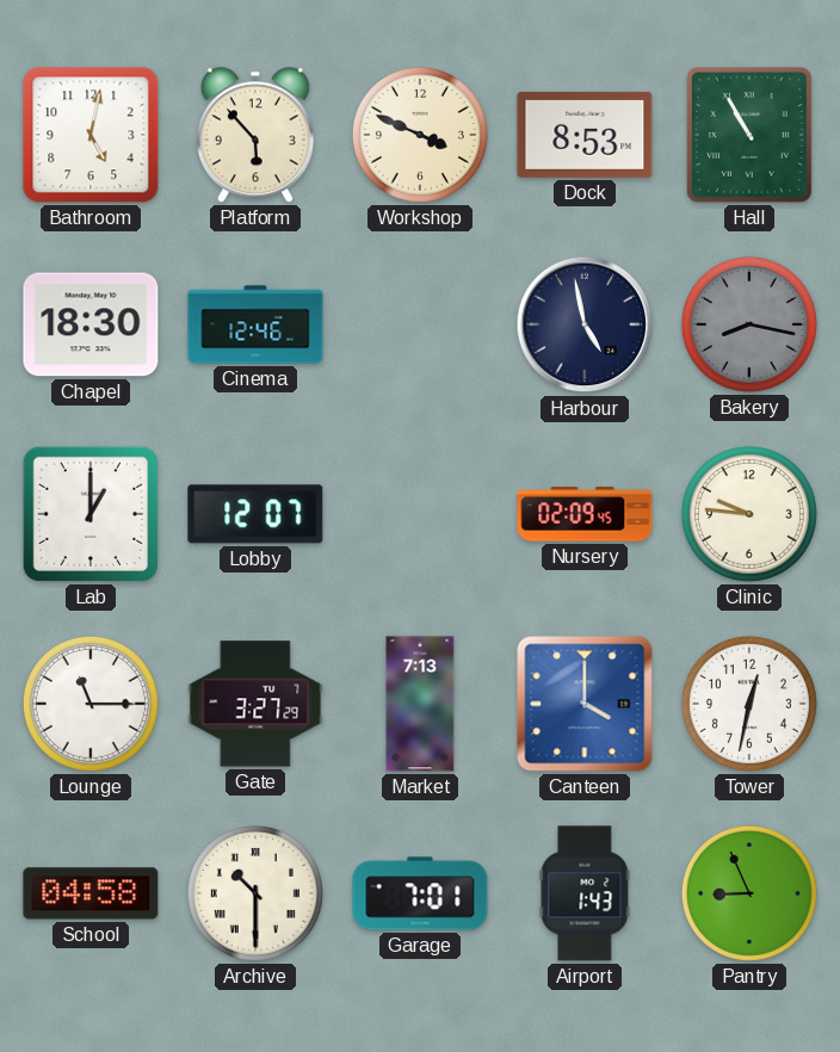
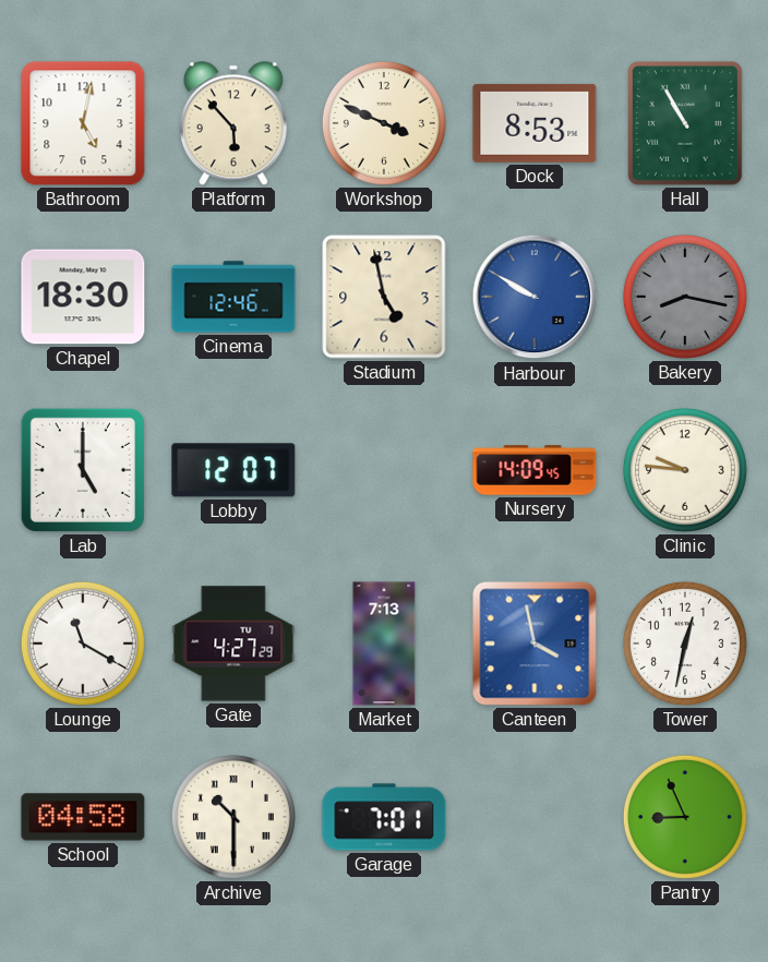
Stadium: none -> 4:58 (384, 297)
Harbour: 4:58 -> 9:50 (535, 297)
Harbour dial: navy -> blue (535, 297)
Lab: 1:00 -> 5:00 (83, 470)
Nursery: 02:09 -> 14:09 (535, 470)
Lounge: 11:15 -> 11:20 (83, 644)
Gate: 3:27 -> 4:27 (233, 644)
Canteen: 4:00 -> 3:58 (535, 644)
Airport: 1:43 -> none (585, 893)
